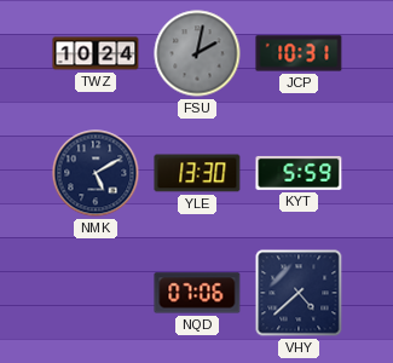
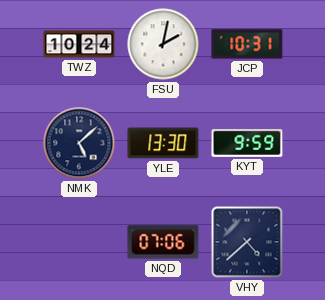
FSU dial: grey -> white (163, 44)
NMK: 5:10 -> 5:08 (79, 143)
KYT: 5:59 -> 9:59 (247, 143)
